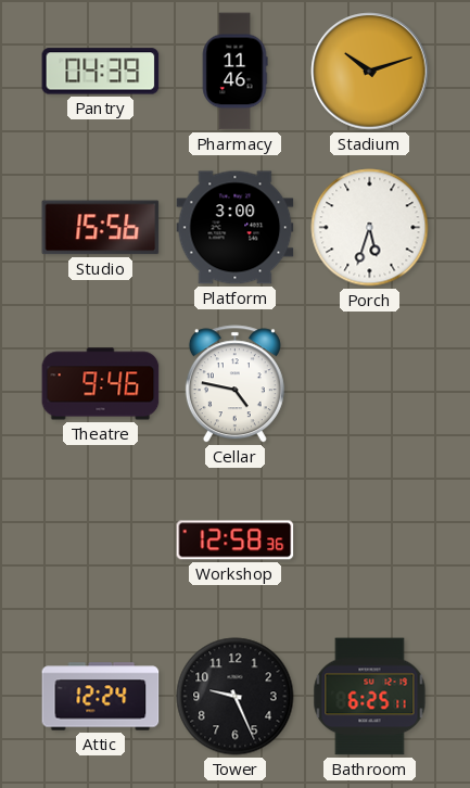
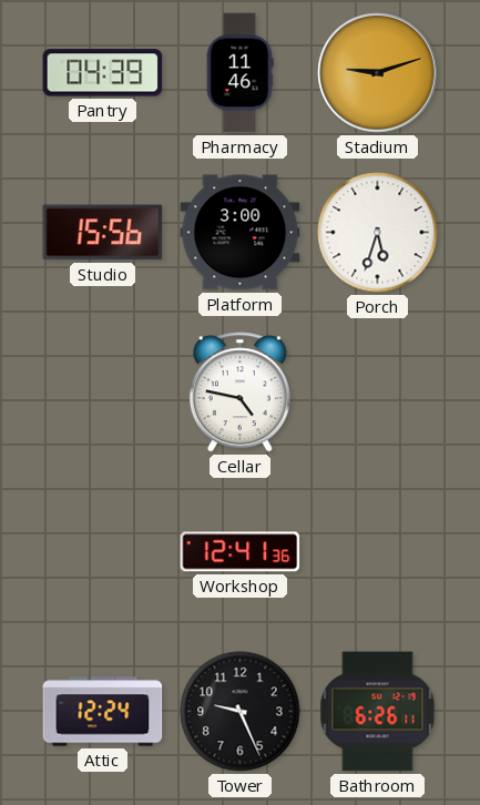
Stadium: 10:12 -> 9:12 (378, 73)
Theatre: 9:46 -> none (101, 384)
Workshop: 12:58 -> 12:41 (241, 552)
Bathroom: 6:25 -> 6:26 (378, 712)
